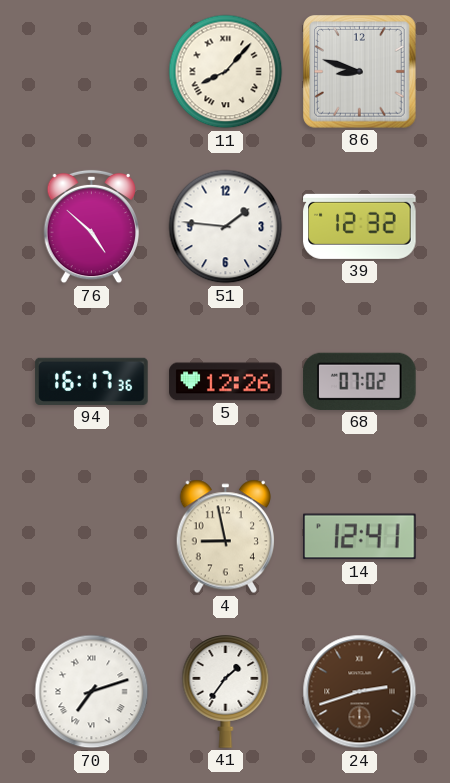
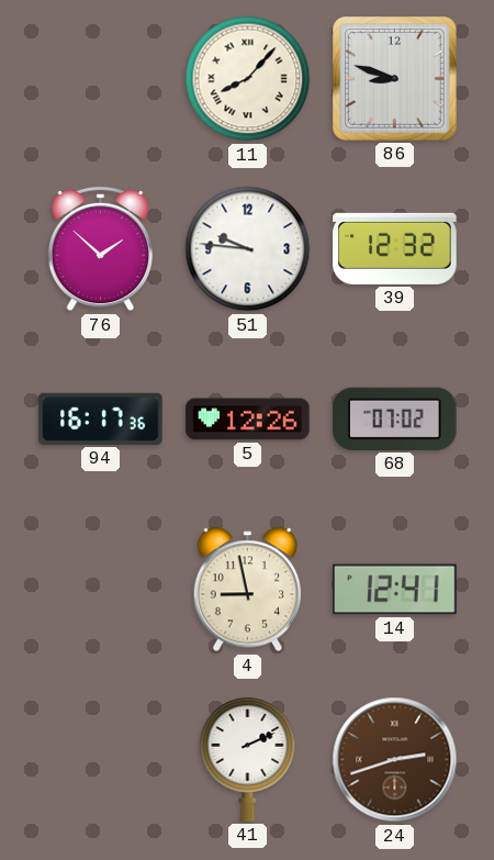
76: 4:52 -> 1:52 (100, 249)
51: 1:46 -> 9:46 (248, 249)
70: 7:12 -> none (92, 692)
41: 1:36 -> 2:11 (248, 760)
